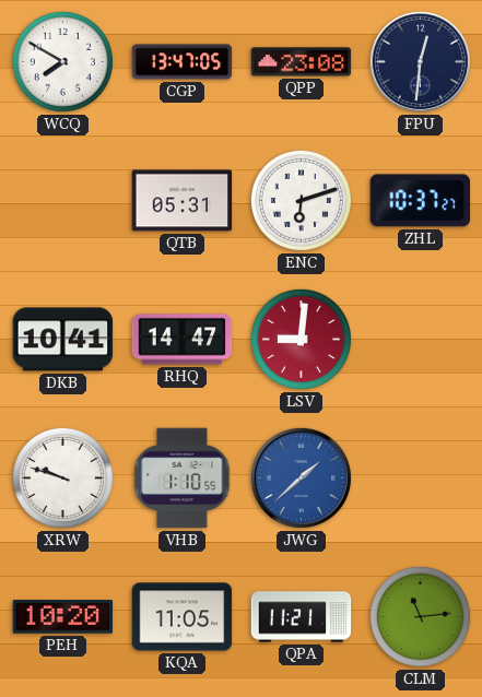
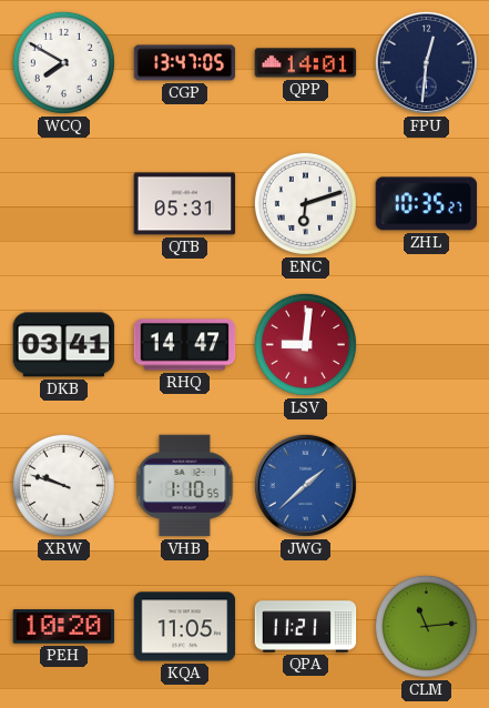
QPP: 23:08 -> 14:01 (306, 63)
ZHL: 10:37 -> 10:35 (427, 204)
DKB: 10:41 -> 03:41 (64, 345)
